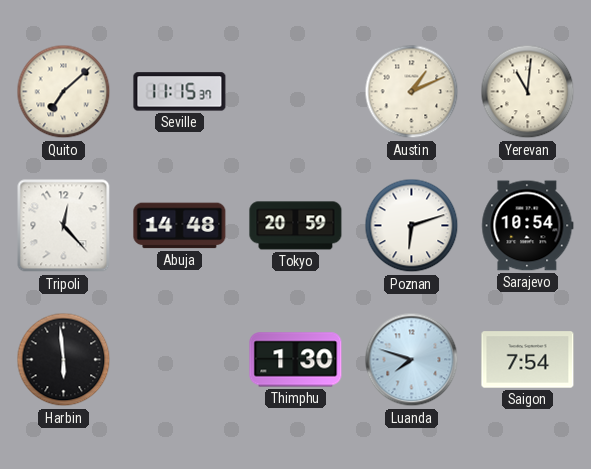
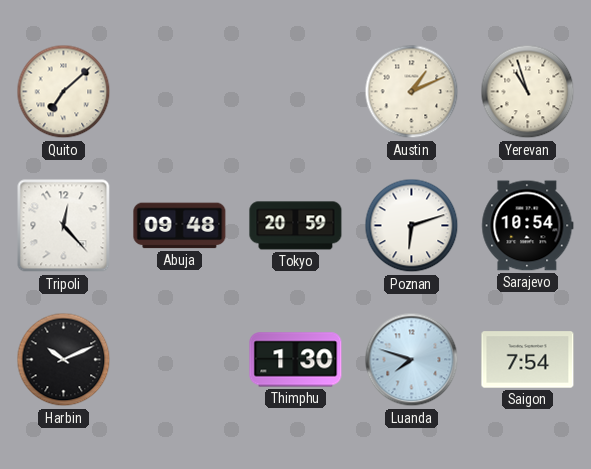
Seville: 11:15 -> none (180, 92)
Yerevan: 11:01 -> 10:57 (528, 92)
Abuja: 14:48 -> 09:48 (180, 226)
Harbin: 5:59 -> 10:11 (64, 360)
